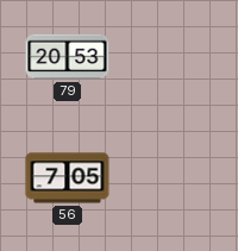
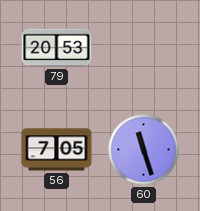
60: none -> 11:27 (144, 150)
